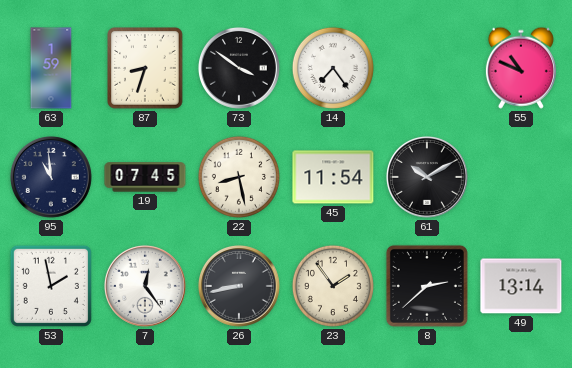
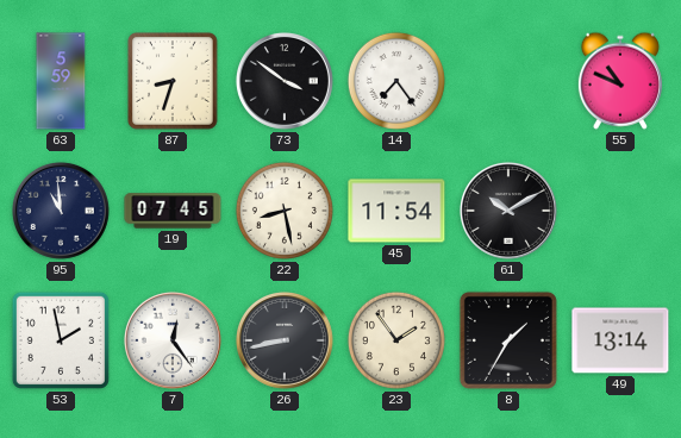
63: 1:59 -> 5:59 (61, 81)
8: 2:38 -> 1:35 (508, 340)
